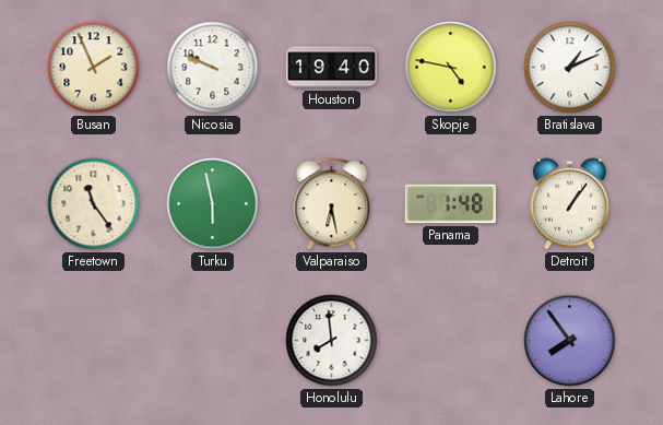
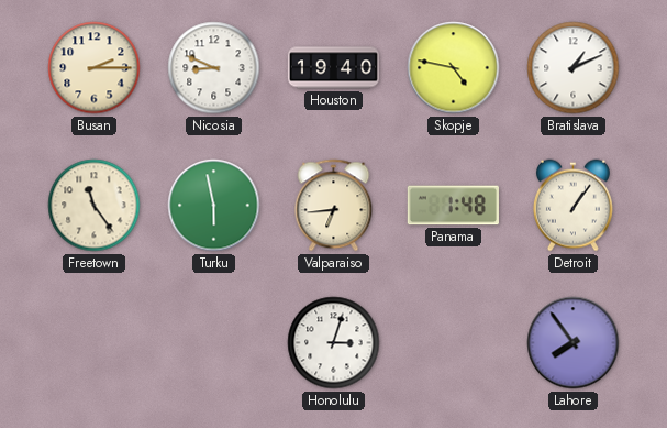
Busan: 1:56 -> 2:15 (95, 68)
Nicosia: 9:49 -> 8:49 (214, 68)
Valparaiso: 6:28 -> 6:44 (334, 206)
Honolulu: 7:59 -> 3:03 (334, 343)
